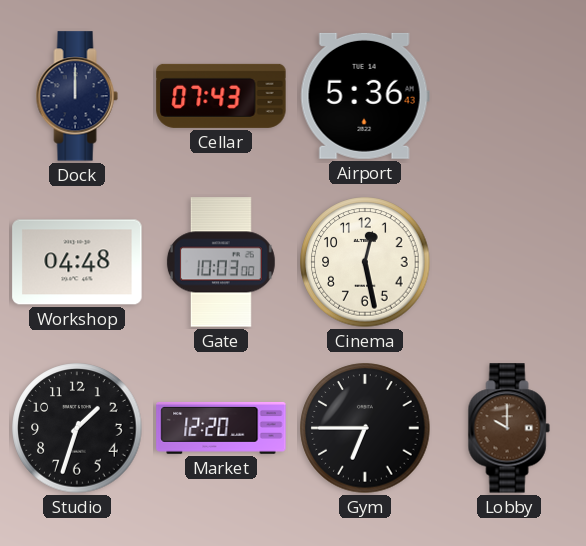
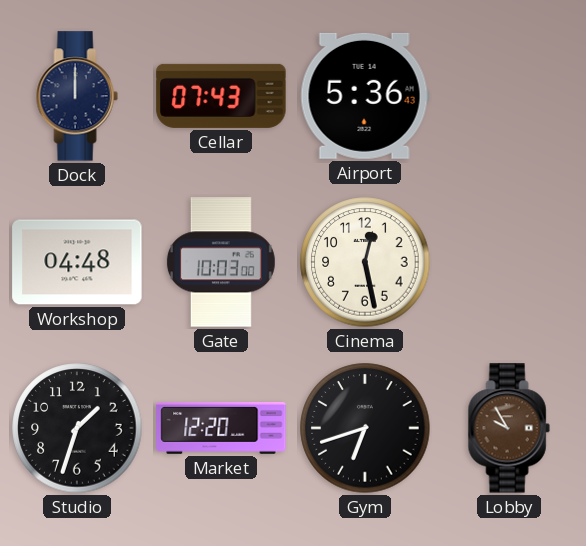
Gym: 6:45 -> 6:42 (365, 428)
Lobby: 10:00 -> 9:55 (509, 428)
